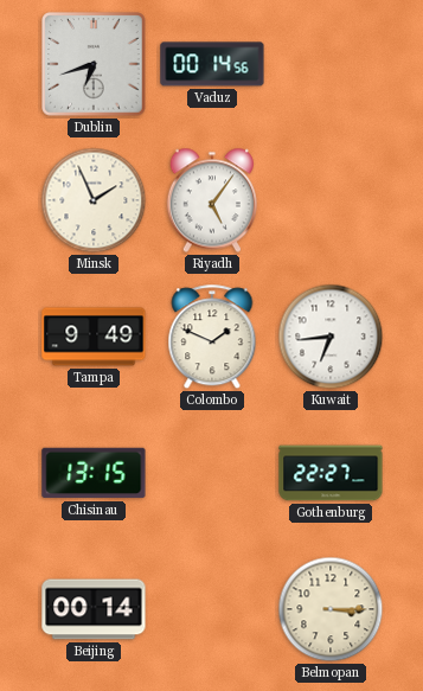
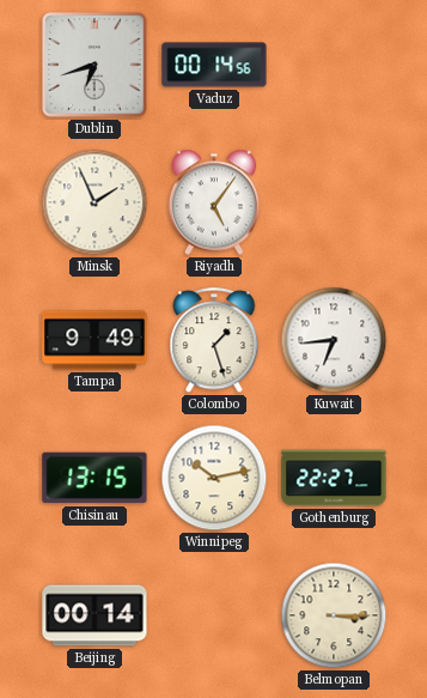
Colombo: 1:49 -> 1:27 (214, 341)
Winnipeg: none -> 10:13 (214, 478)
